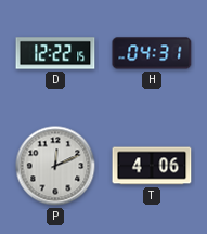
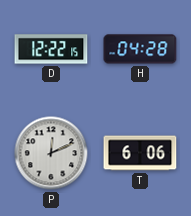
H: 04:31 -> 04:28 (140, 49)
T: 4:06 -> 6:06 (140, 153)
